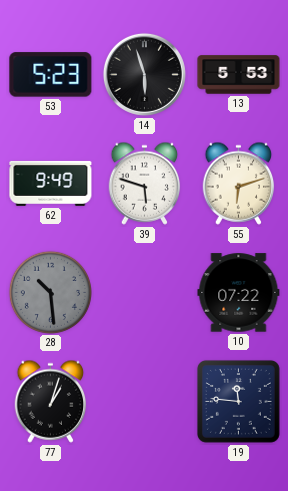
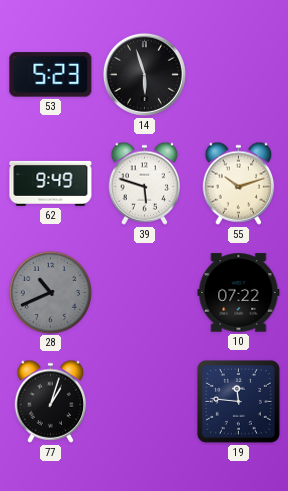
13: 5:53 -> none (239, 75)
55: 6:12 -> 10:12 (239, 183)
28: 10:29 -> 10:41 (50, 292)
